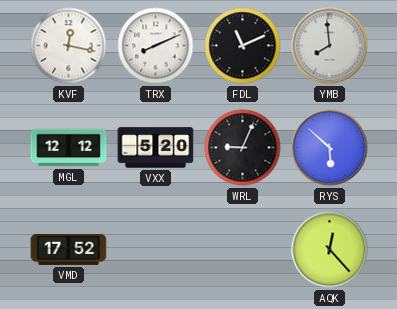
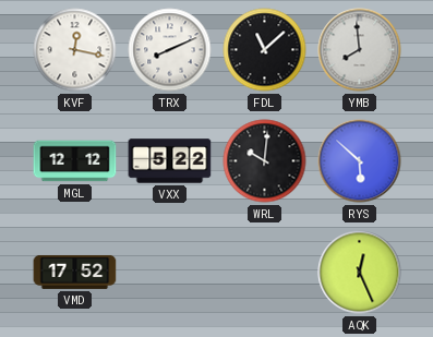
FDL: 11:11 -> 11:08 (265, 50)
VXX: 5:20 -> 5:22 (170, 161)
WRL: 9:04 -> 10:01 (265, 161)
AQK: 12:23 -> 12:26 (360, 273)
